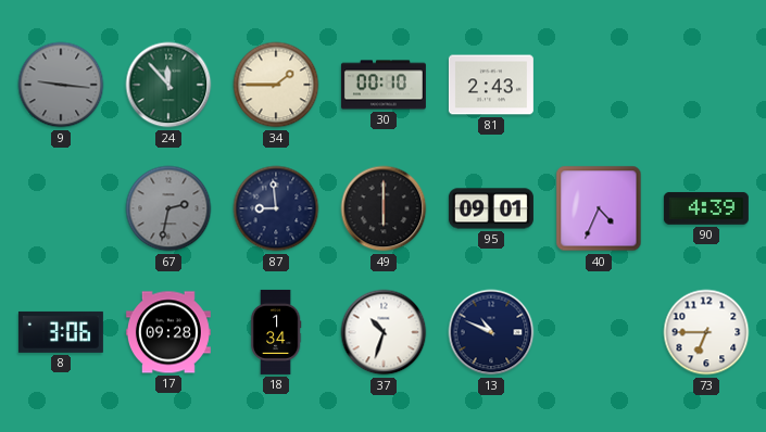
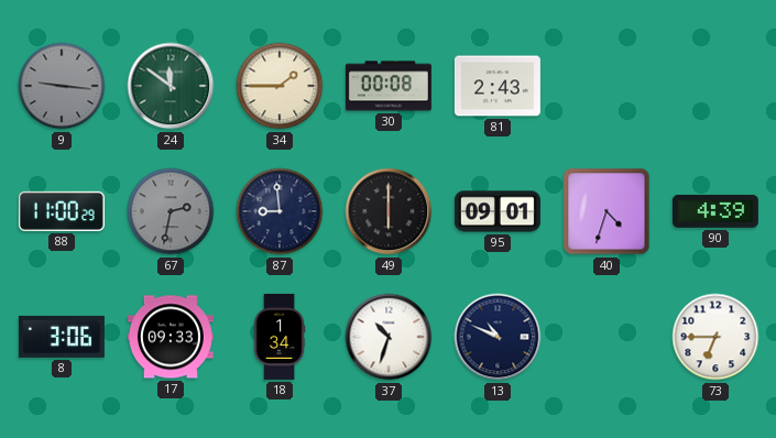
24: 11:53 -> 11:51 (171, 86)
30: 00:10 -> 00:08 (389, 86)
88: none -> 11:00 (62, 211)
40: 4:34 -> 4:33 (606, 211)
17: 09:28 -> 09:33 (171, 337)
